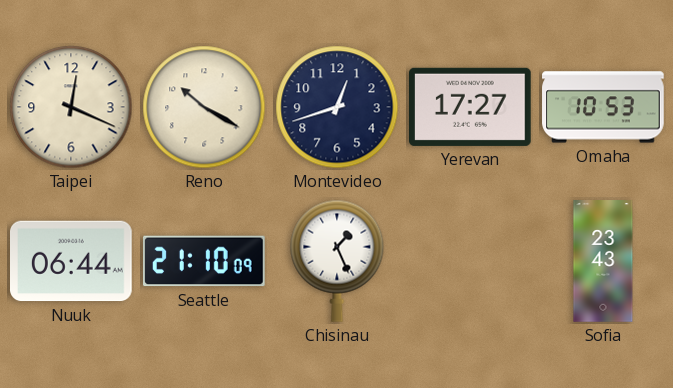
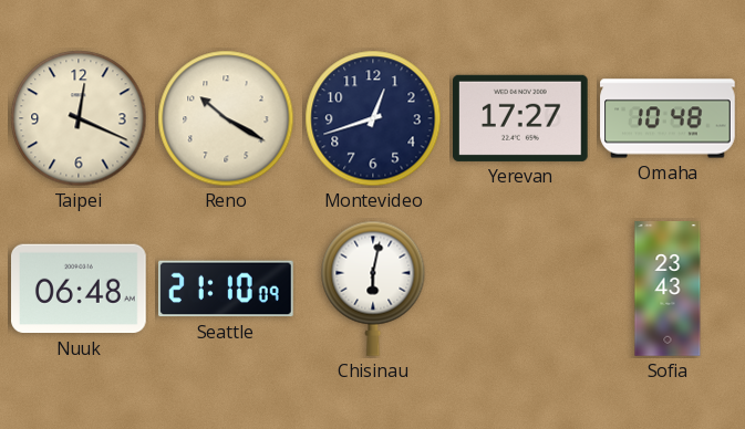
Omaha: 10:53 -> 10:48 (668, 118)
Nuuk: 06:44 -> 06:48 (80, 289)
Chisinau: 1:26 -> 6:02 (373, 289)
